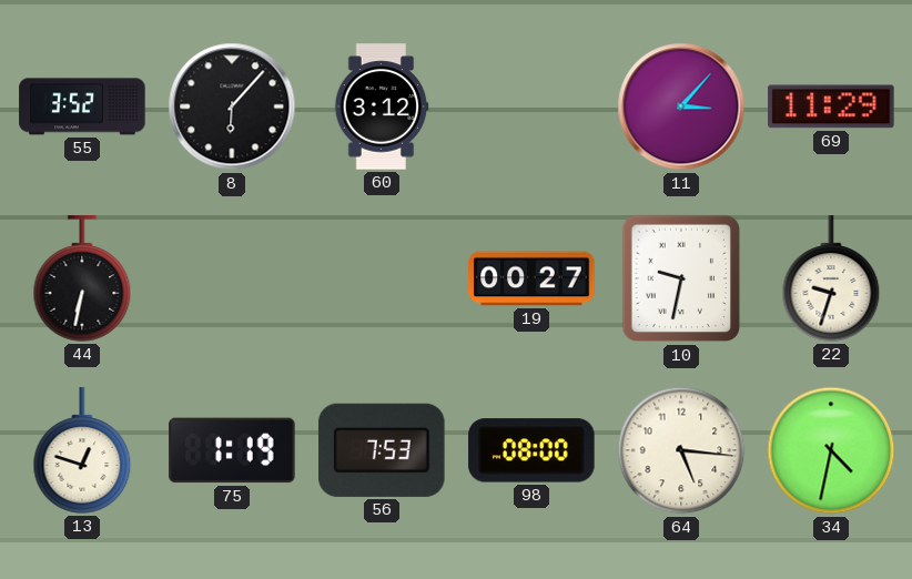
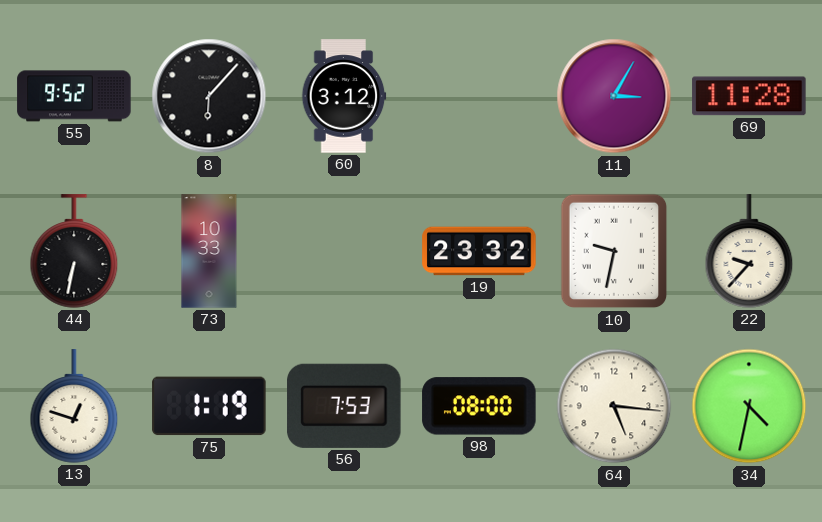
55: 3:52 -> 9:52 (74, 96)
11: 3:07 -> 3:05 (614, 96)
69: 11:29 -> 11:28 (749, 96)
73: none -> 10:33 (209, 251)
19: 00:27 -> 23:32 (479, 251)
22: 9:33 -> 9:37 (749, 251)
